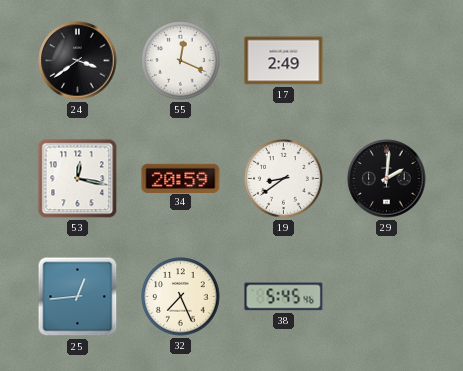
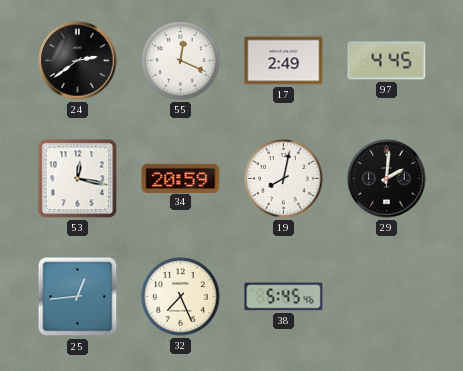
24: 3:39 -> 2:39 (78, 61)
97: none -> 4:45 (387, 61)
19: 8:39 -> 8:02 (284, 179)
